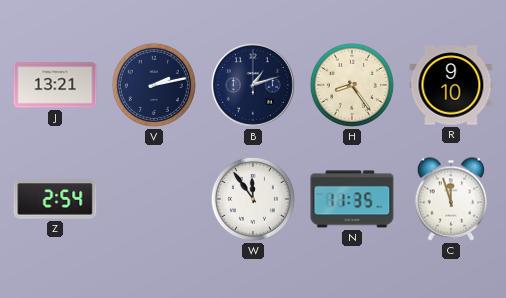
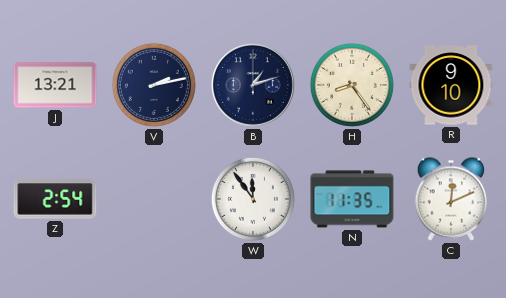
C: 11:57 -> 12:11 (451, 199)
